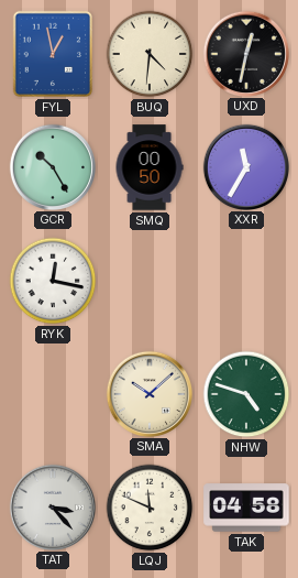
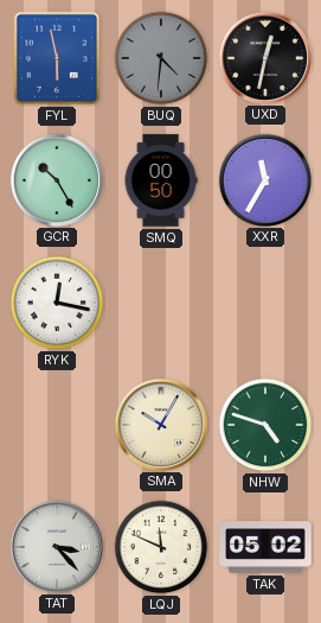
FYL: 12:58 -> 5:58 (57, 58)
BUQ dial: cream -> grey (161, 58)
SMA: 10:08 -> 10:05 (160, 424)
TAK: 04:58 -> 05:02 (265, 547)
